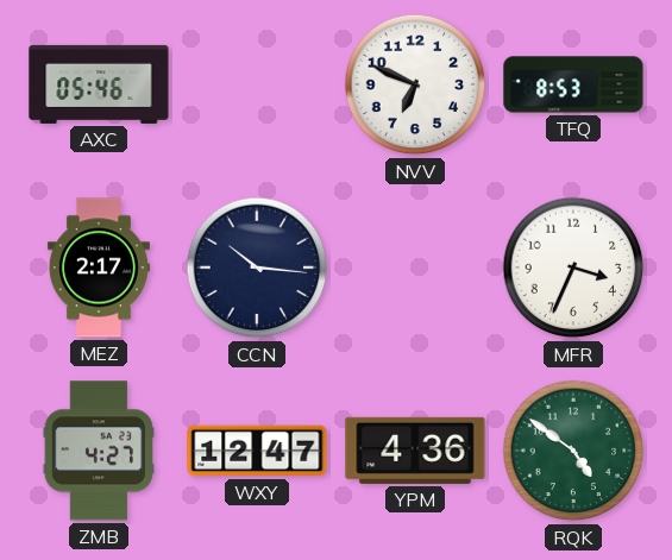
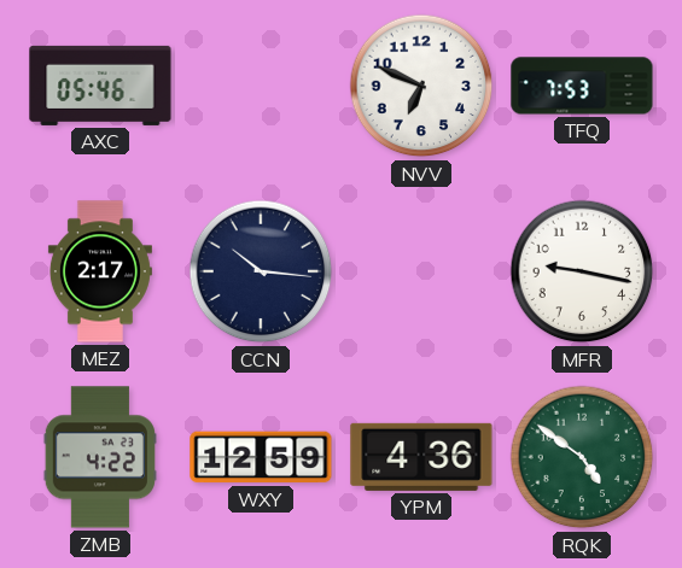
TFQ: 8:53 -> 7:53 (582, 86)
MFR: 3:34 -> 9:17 (582, 271)
ZMB: 4:27 -> 4:22 (100, 457)
WXY: 12:47 -> 12:59 (261, 457)
